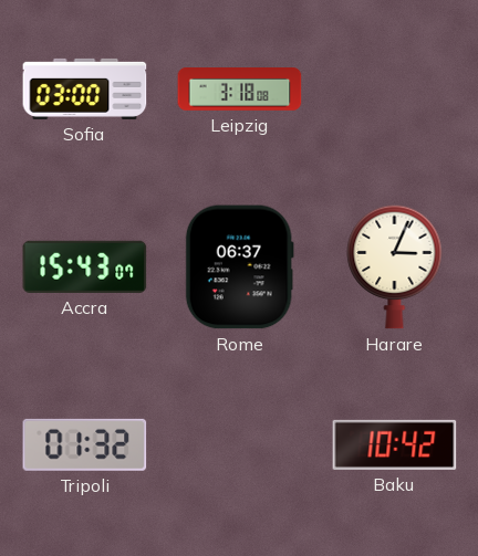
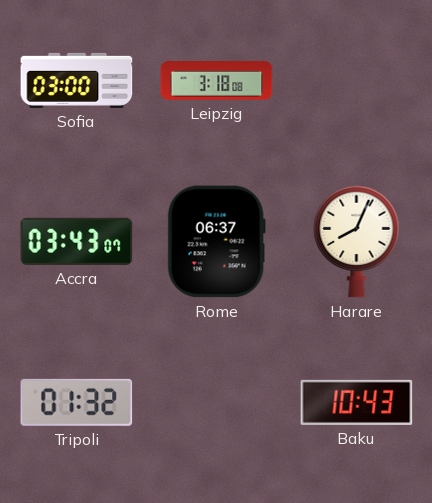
Accra: 15:43 -> 03:43 (77, 241)
Harare: 3:04 -> 8:04 (357, 241)
Baku: 10:42 -> 10:43 (357, 402)
